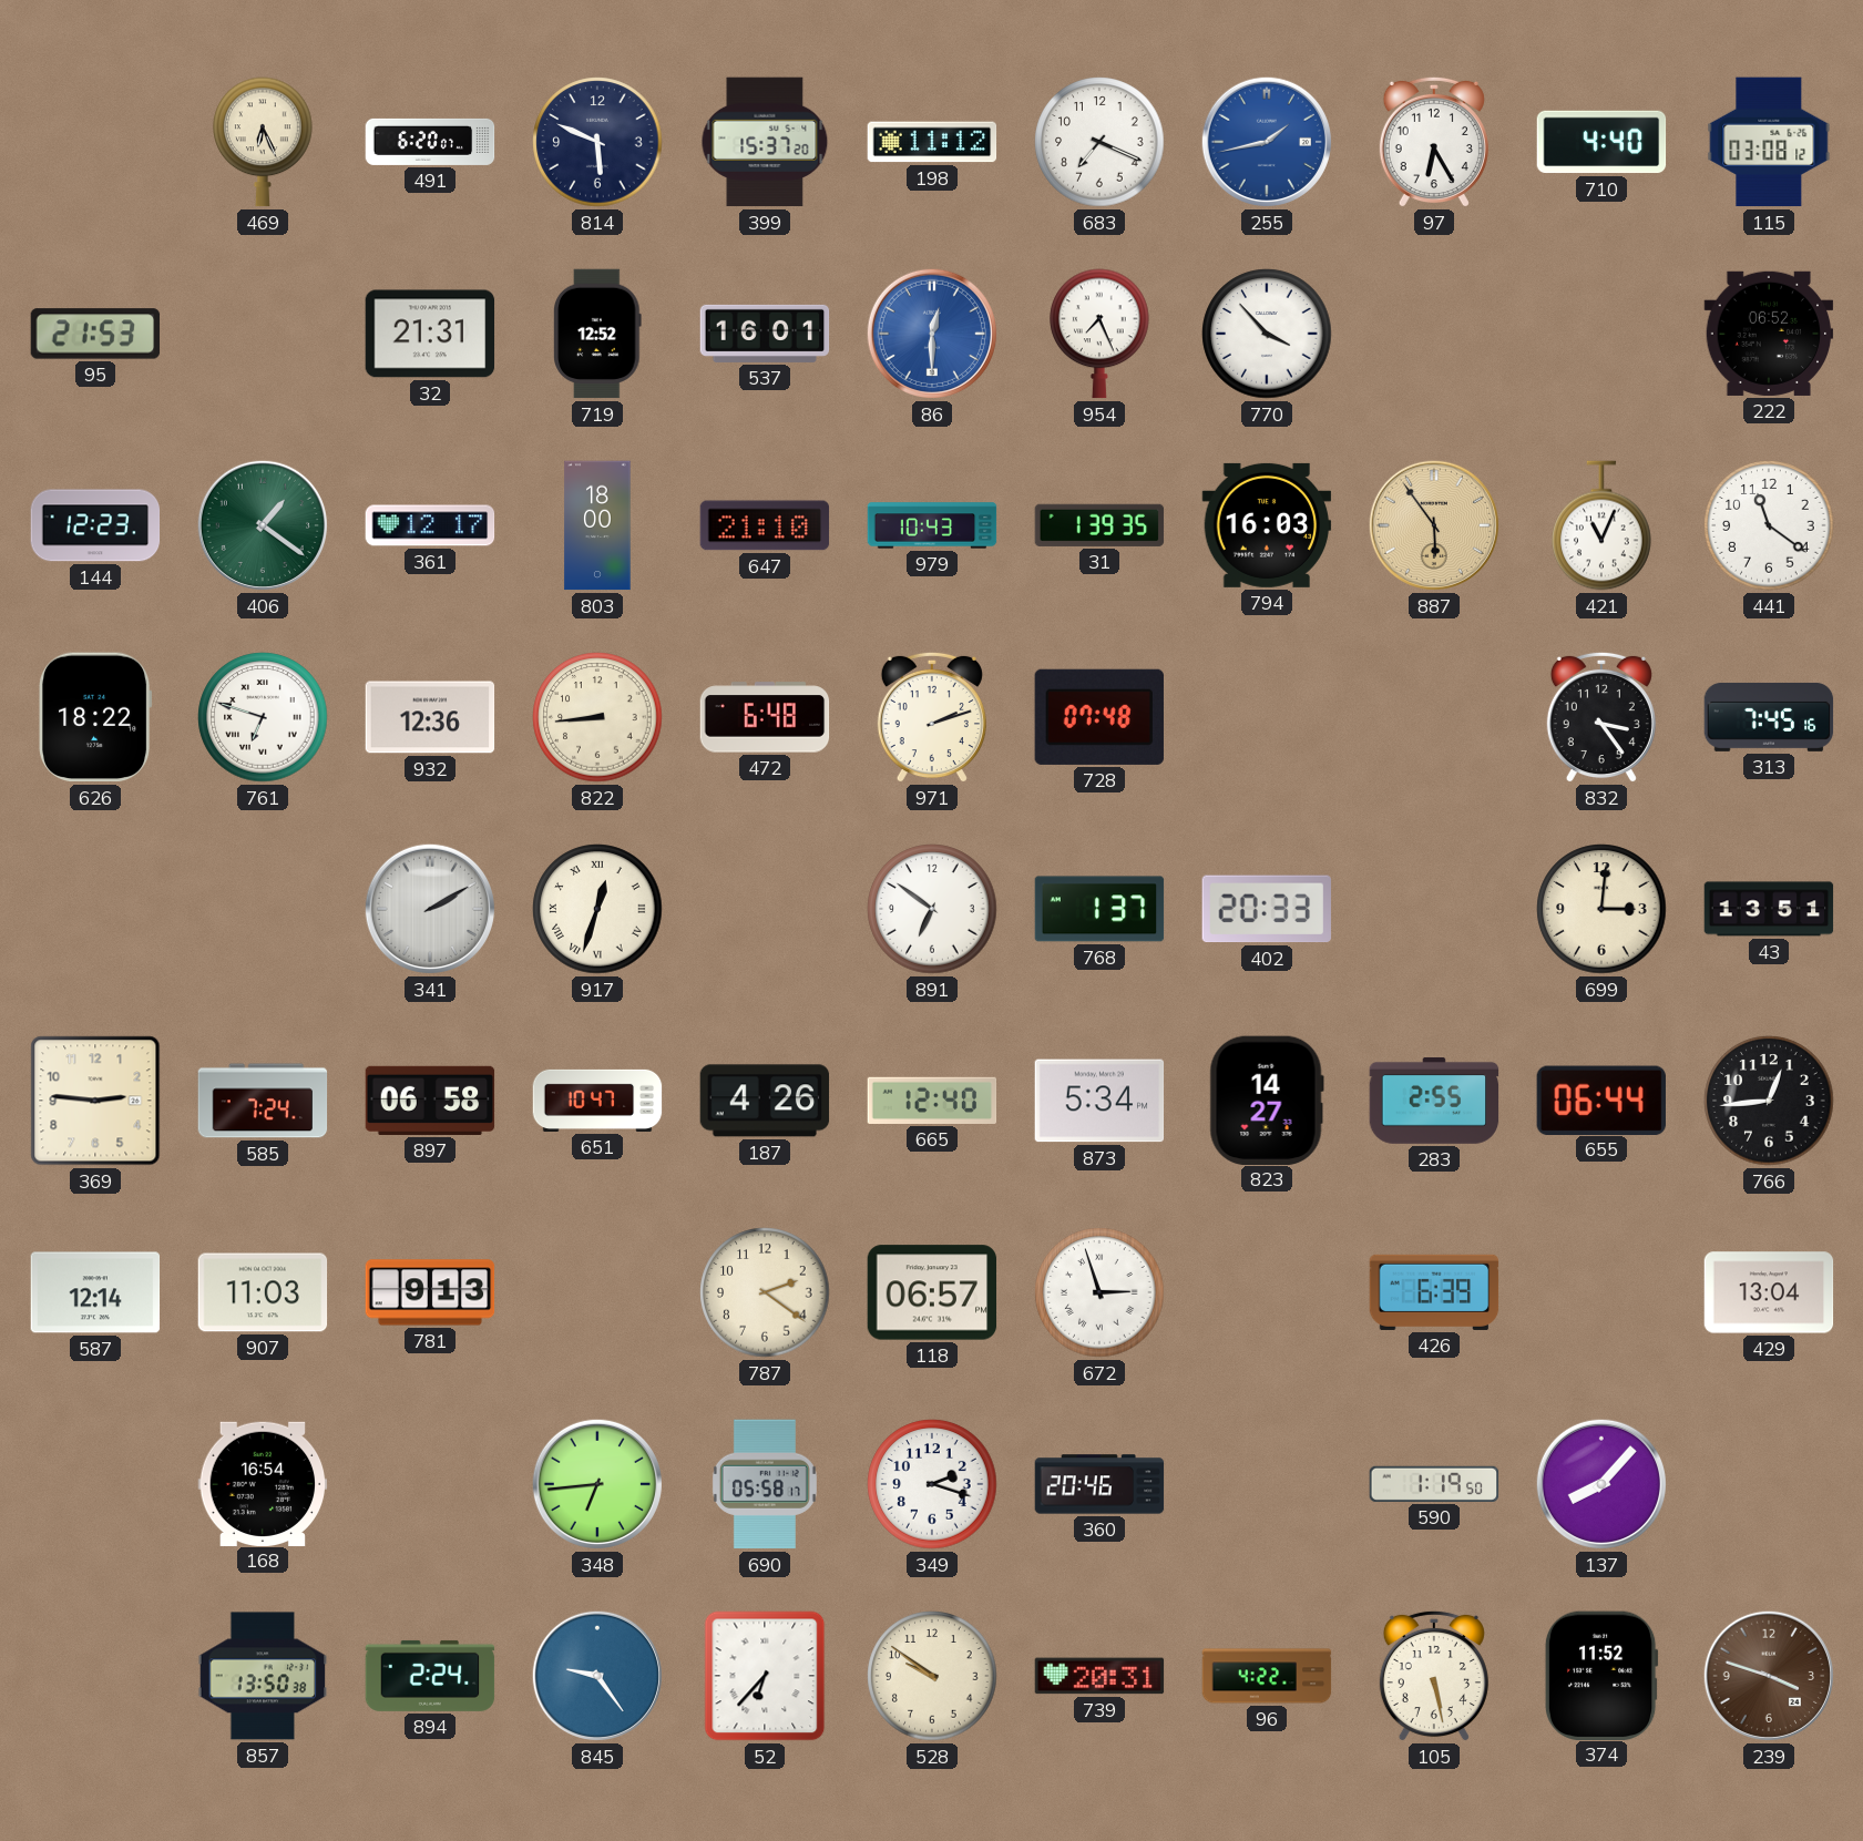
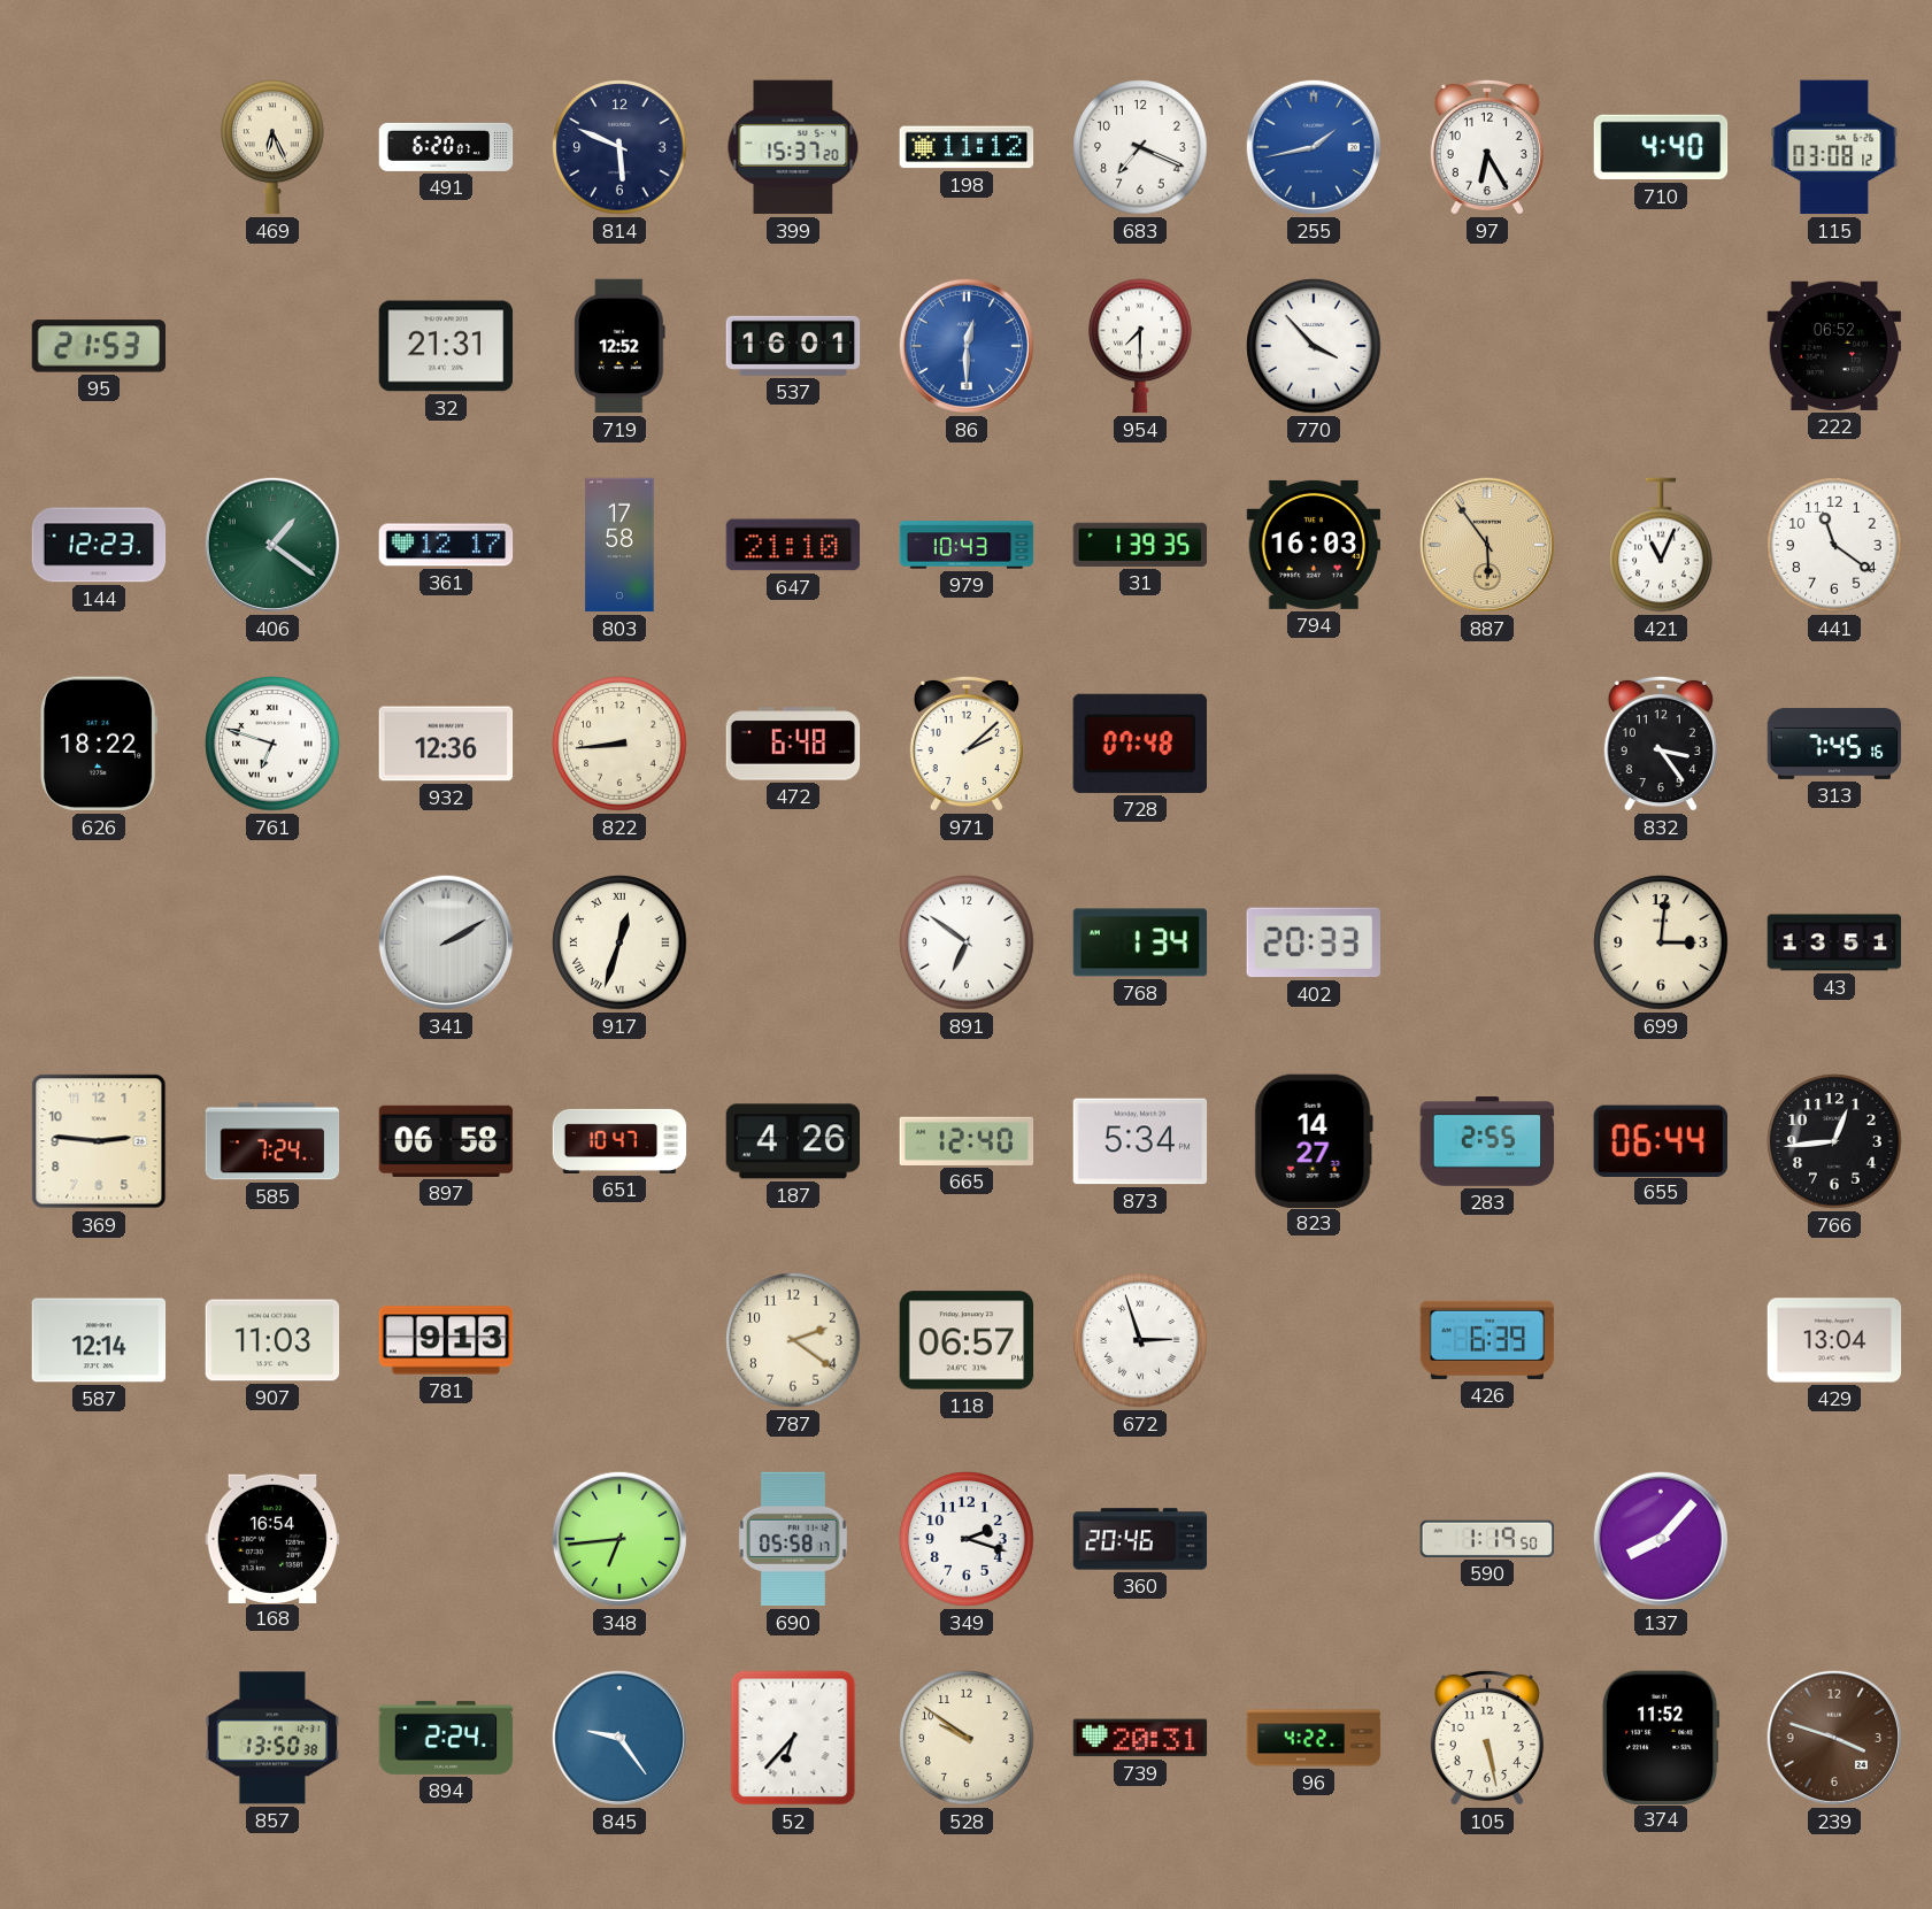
954: 7:26 -> 7:30 (1140, 346)
803: 18:00 -> 17:58 (619, 545)
971: 2:12 -> 2:08 (967, 744)
768: 1:37 -> 1:34 (1140, 942)
